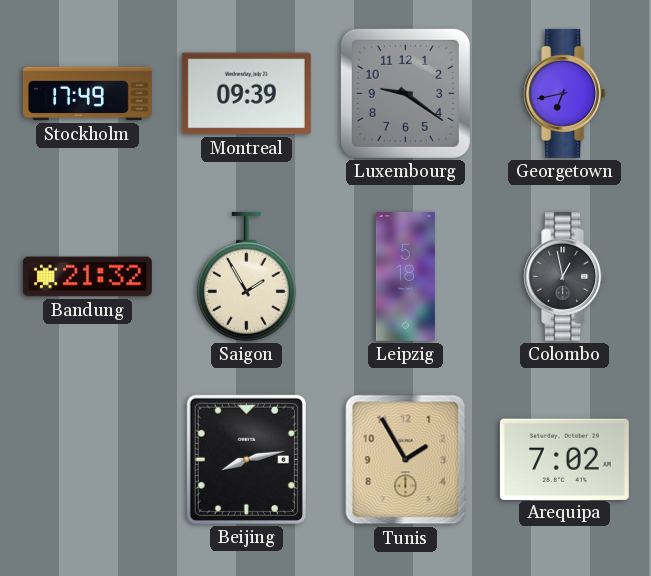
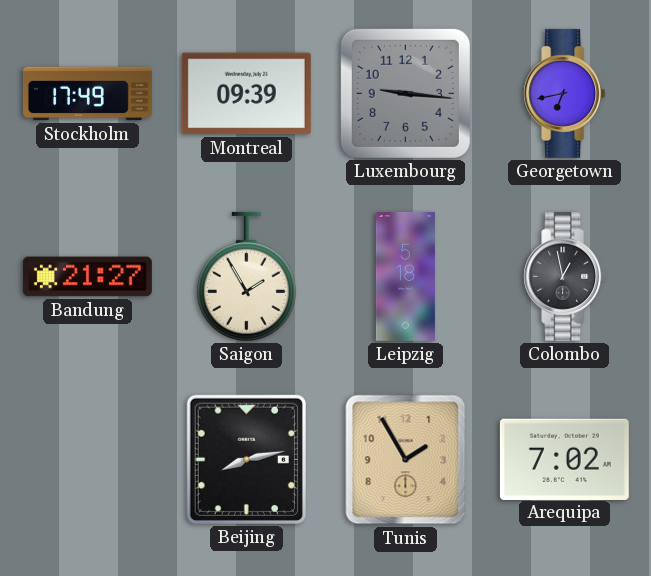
Luxembourg: 9:21 -> 9:16 (405, 93)
Bandung: 21:32 -> 21:27 (87, 277)
